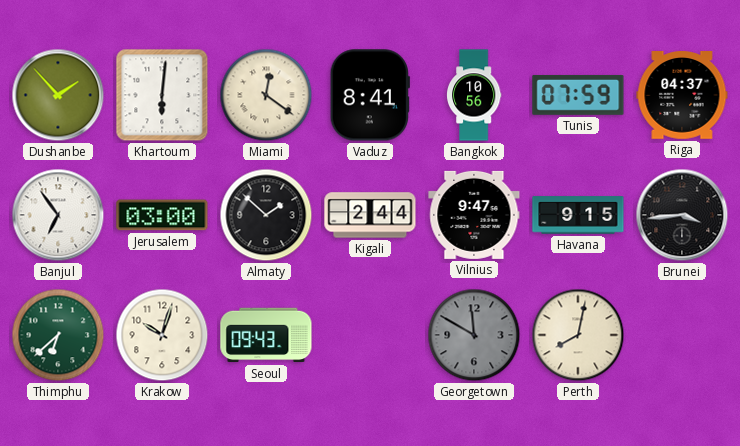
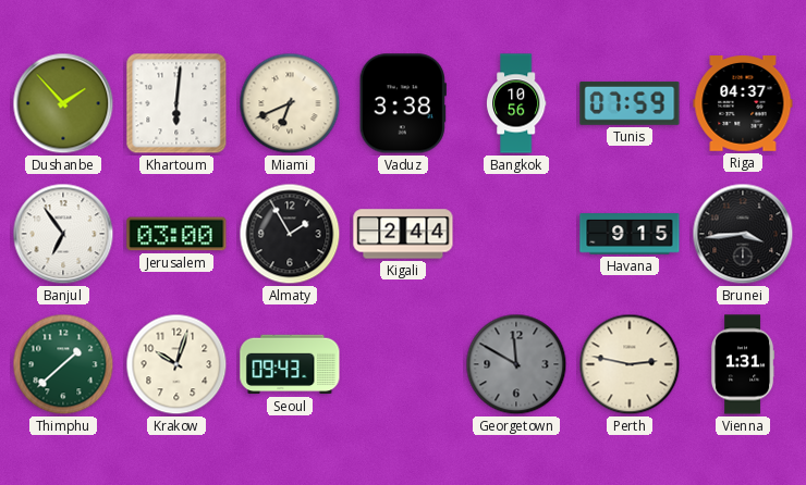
Miami: 12:21 -> 6:41 (290, 103)
Vaduz: 8:41 -> 3:38 (403, 103)
Almaty: 1:52 -> 1:55 (290, 234)
Vilnius: 9:47 -> none (474, 215)
Thimphu: 6:38 -> 1:38 (63, 364)
Perth: 8:02 -> 2:47 (630, 364)
Vienna: none -> 1:31 (744, 364)
